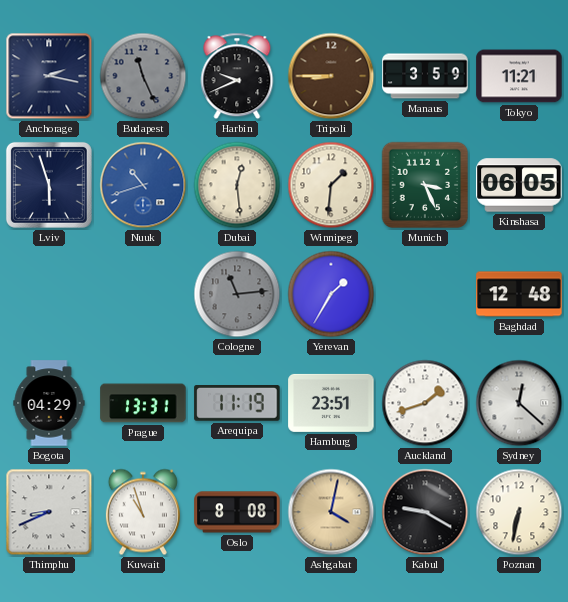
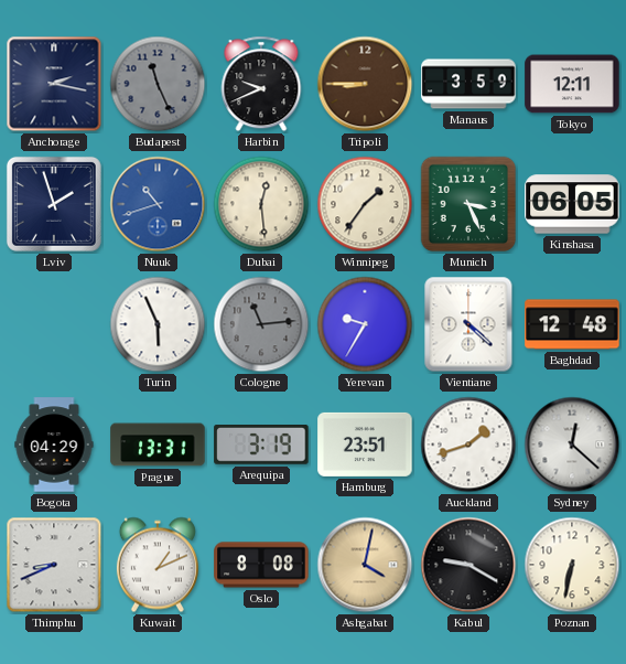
Tokyo: 11:21 -> 12:11 (572, 84)
Lviv: 5:57 -> 1:57 (54, 204)
Winnipeg: 1:31 -> 1:36 (365, 204)
Turin: none -> 5:56 (158, 324)
Yerevan: 1:35 -> 9:35 (365, 324)
Vientiane: none -> 4:22 (468, 324)
Arequipa: 11:19 -> 3:19 (261, 446)
Kuwait: 10:57 -> 1:11 (158, 565)
